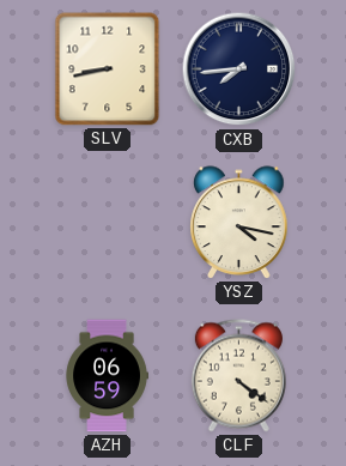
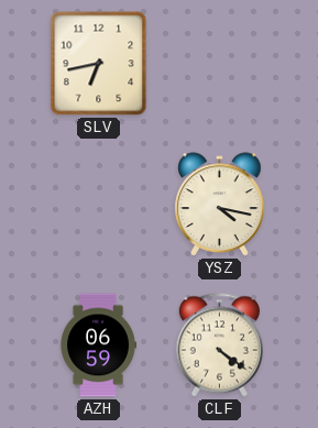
SLV: 8:43 -> 6:43 (99, 64)
CXB: 7:44 -> none (239, 69)
